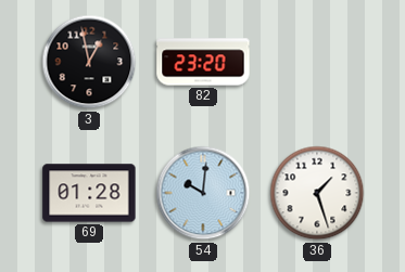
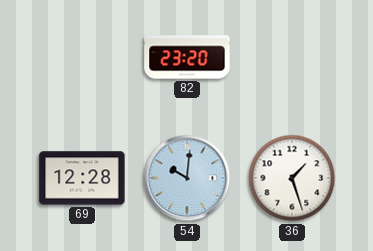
3: 12:58 -> none (89, 62)
69: 01:28 -> 12:28 (82, 178)
